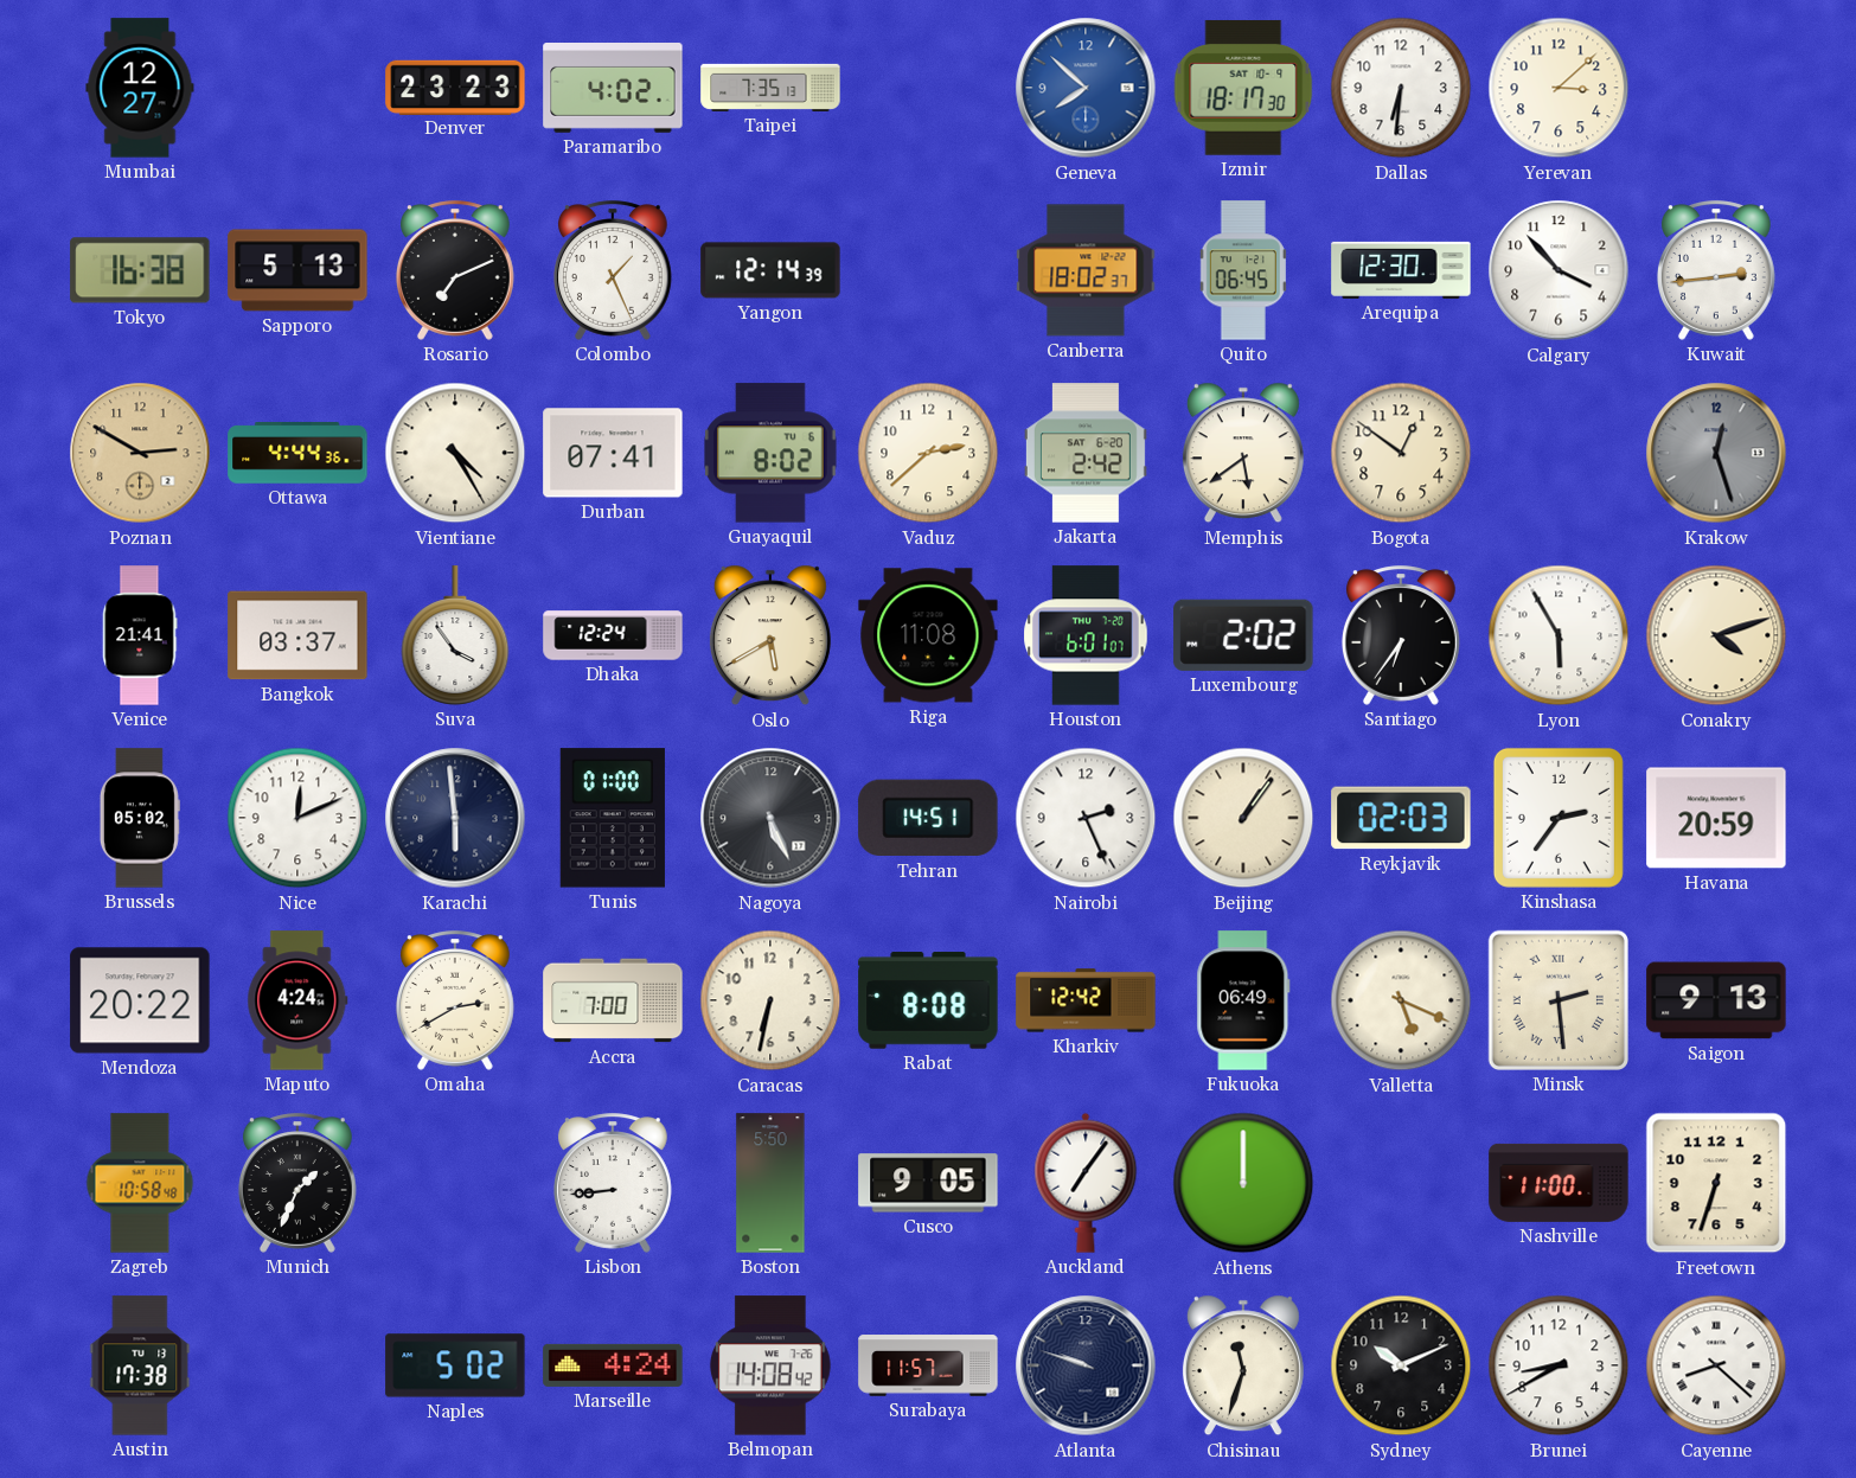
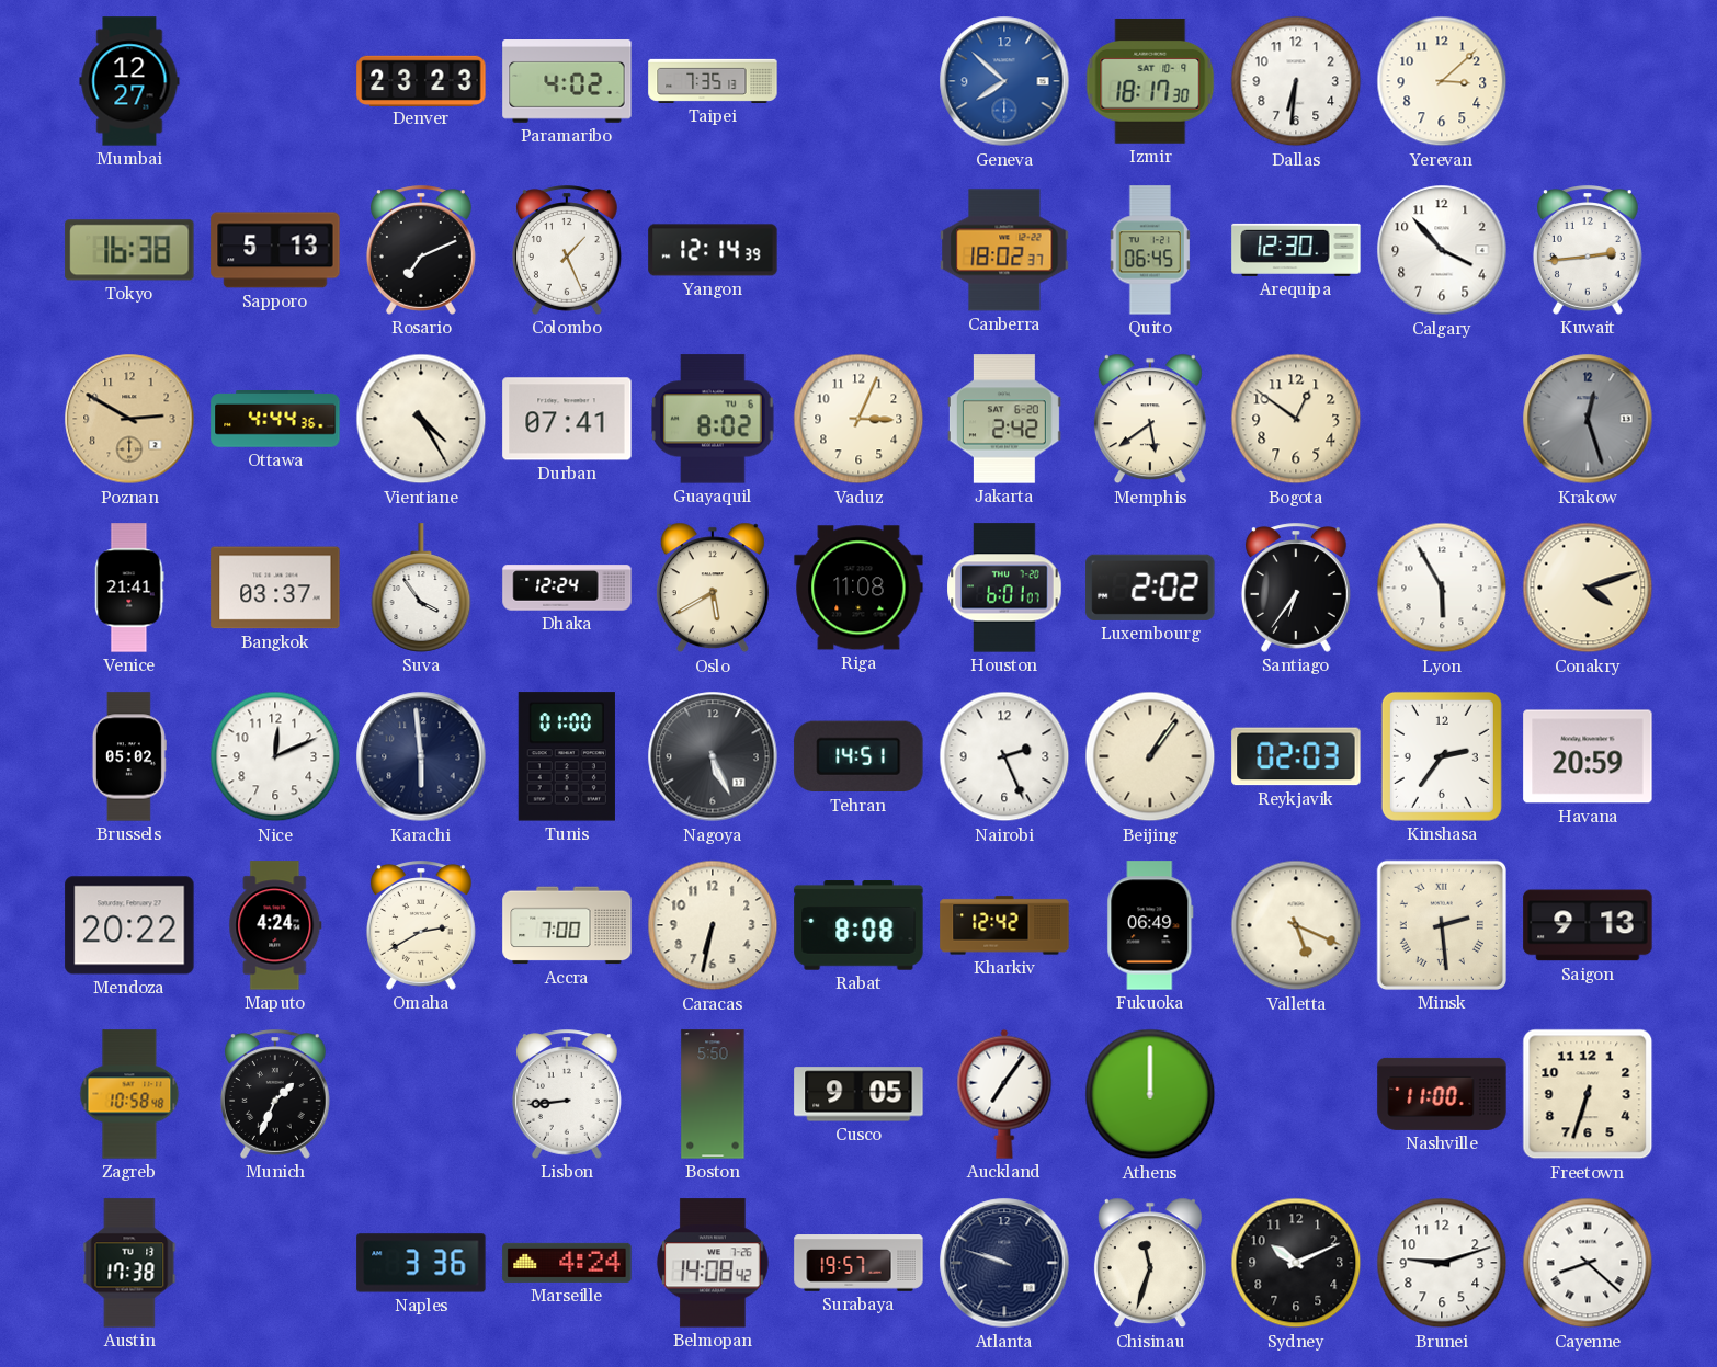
Vaduz: 2:38 -> 3:04 (858, 419)
Naples: 5:02 -> 3:36 (421, 1263)
Surabaya: 11:57 -> 19:57 (858, 1263)
Brunei: 8:40 -> 9:12 (1442, 1263)
